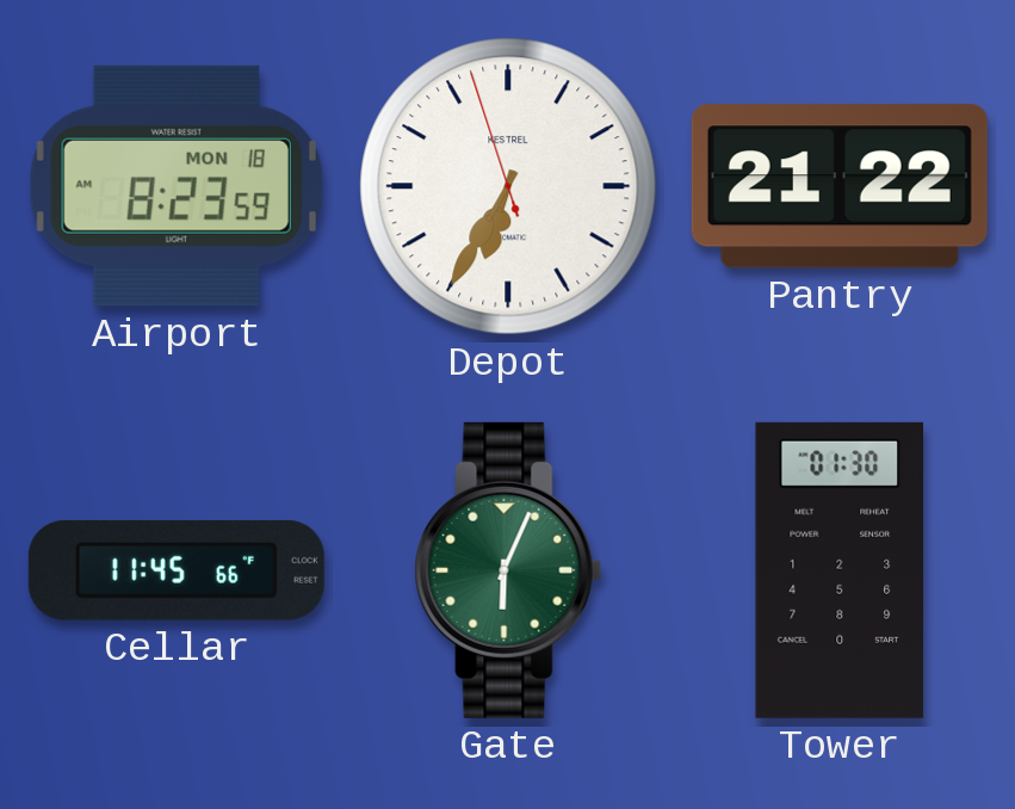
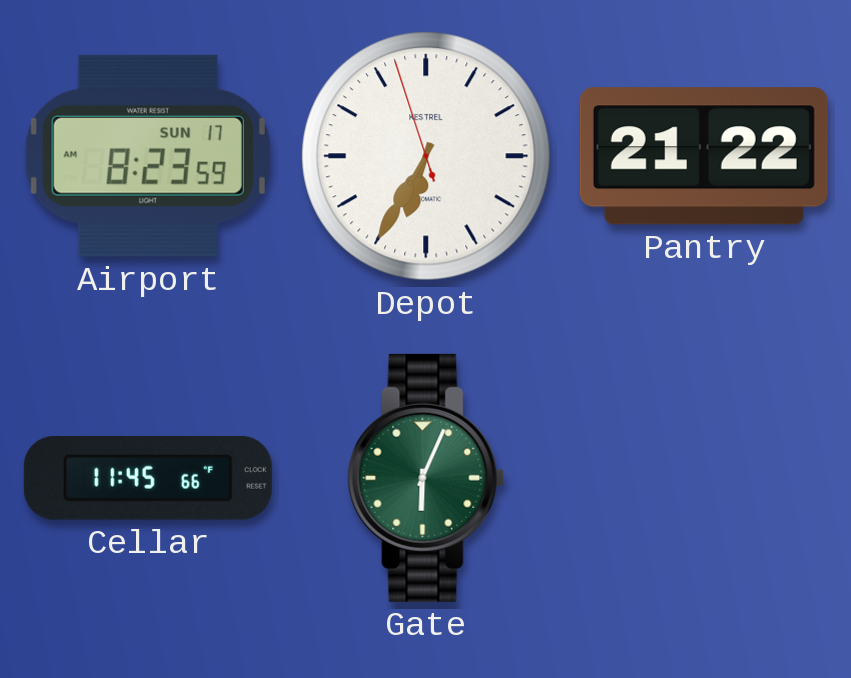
Airport date: MON 18 -> SUN 17 (148, 156)
Tower: 01:30 -> none (840, 570)
